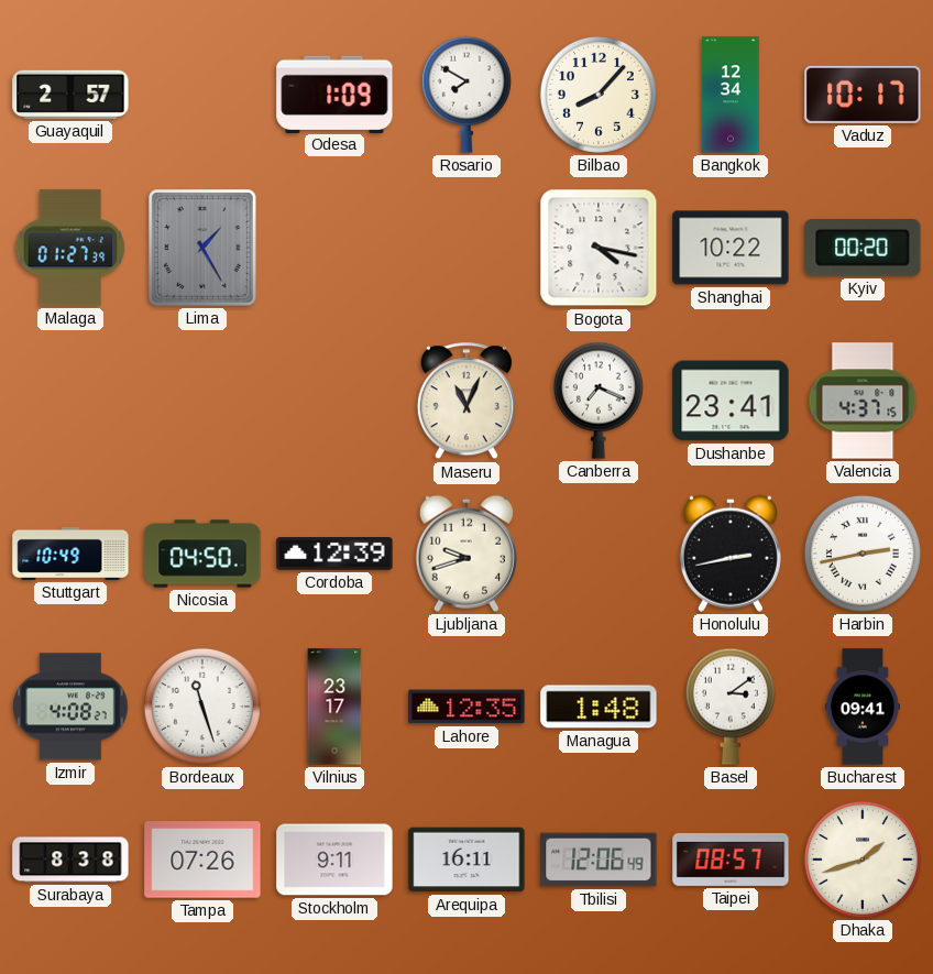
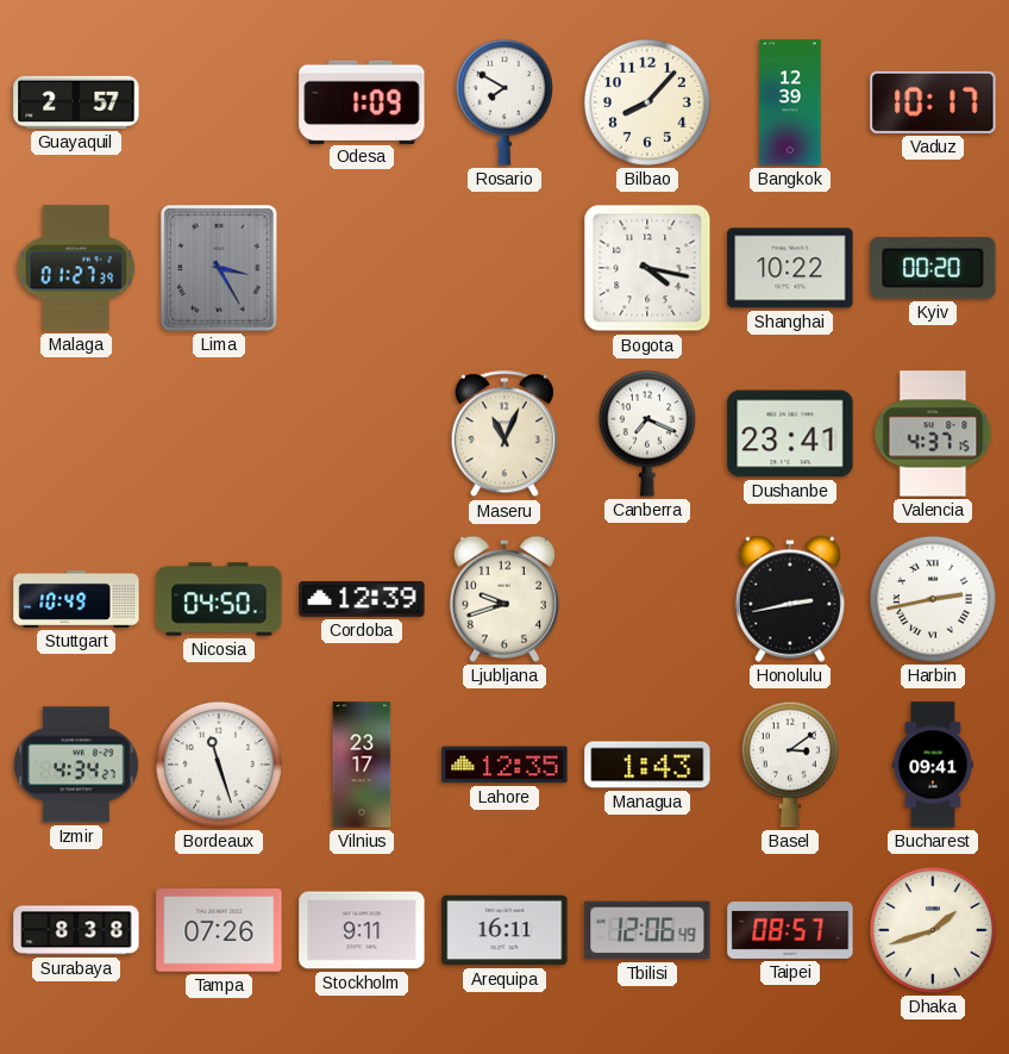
Bangkok: 12:34 -> 12:39 (790, 102)
Lima: 1:25 -> 3:25 (220, 268)
Izmir: 4:08 -> 4:34 (77, 765)
Managua: 1:48 -> 1:43 (647, 765)
